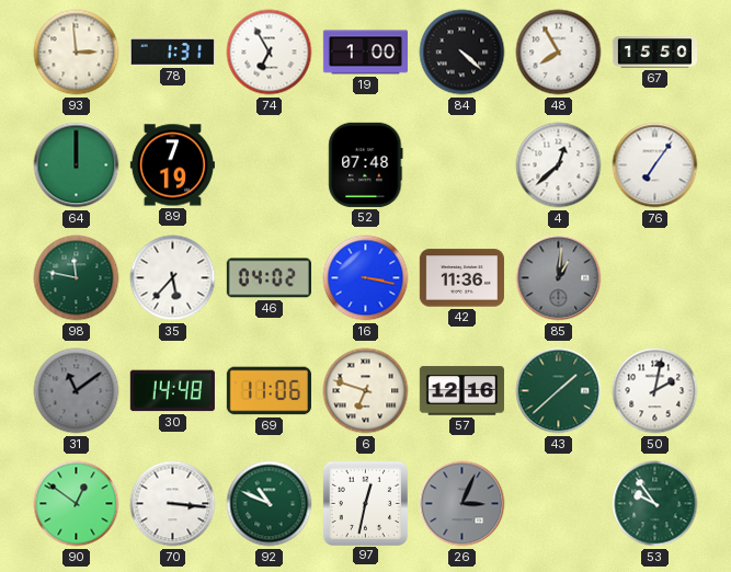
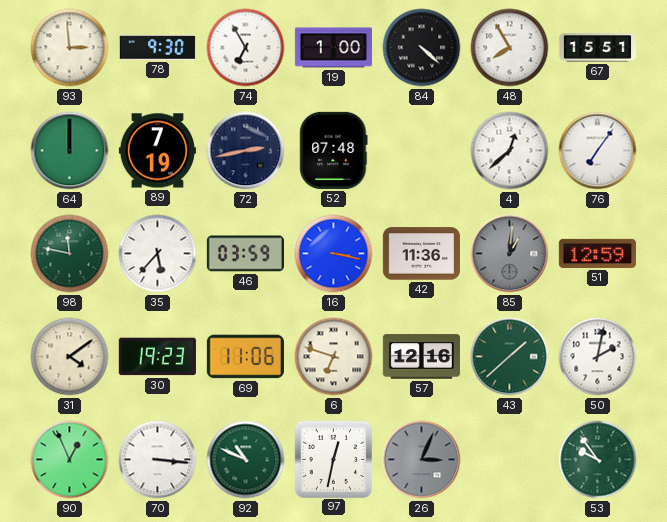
78: 1:31 -> 9:30 (157, 48)
67: 15:50 -> 15:51 (597, 48)
72: none -> 2:43 (246, 151)
46: 04:02 -> 03:59 (245, 254)
51: none -> 12:59 (597, 253)
31: 11:09 -> 4:09 (70, 357)
31 dial: grey -> cream (70, 357)
30: 14:48 -> 19:23 (157, 357)
90: 12:51 -> 12:56 (70, 460)
